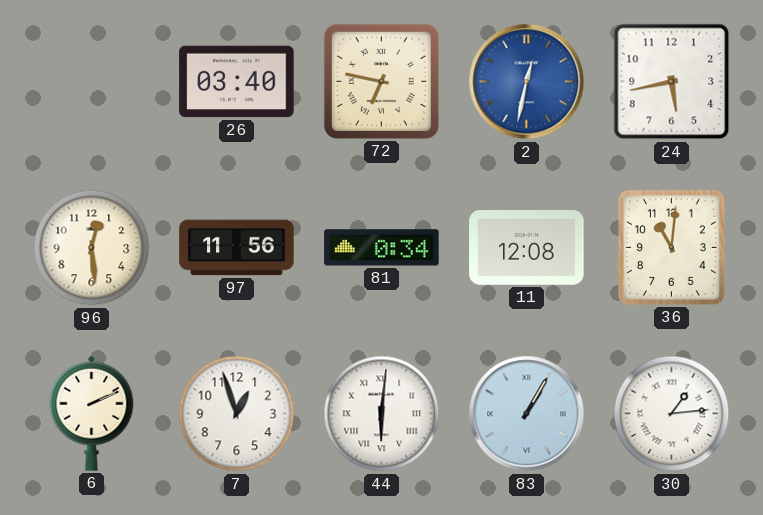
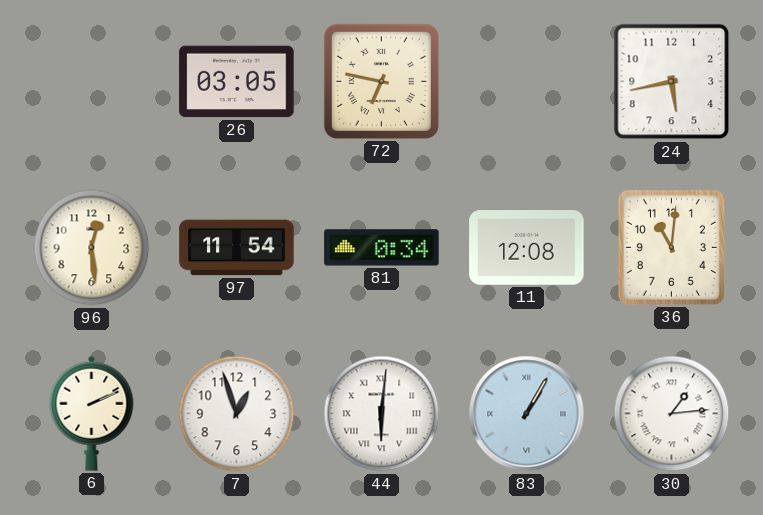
26: 03:40 -> 03:05 (237, 82)
2: 12:32 -> none (527, 82)
97: 11:56 -> 11:54 (237, 248)
